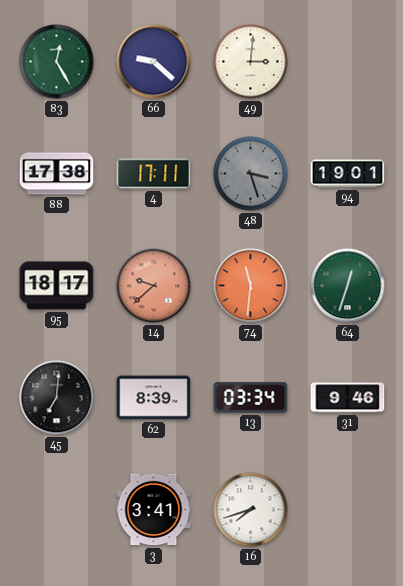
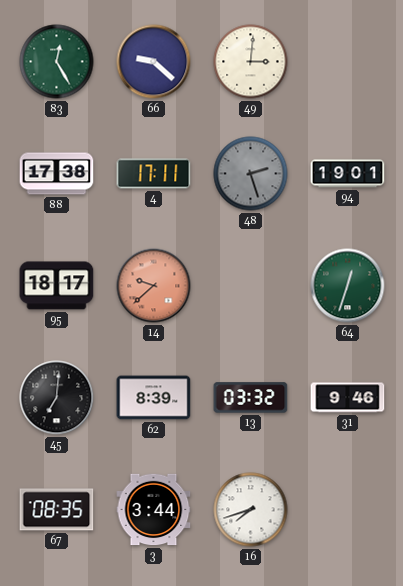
48: 3:27 -> 2:27 (251, 174)
74: 11:31 -> none (251, 286)
13: 03:34 -> 03:32 (251, 398)
67: none -> 08:35 (57, 510)
3: 3:41 -> 3:44 (154, 510)
